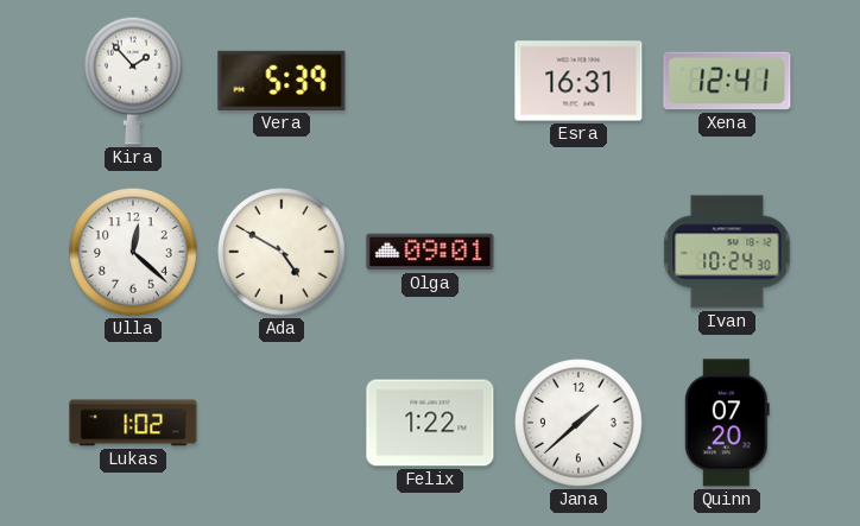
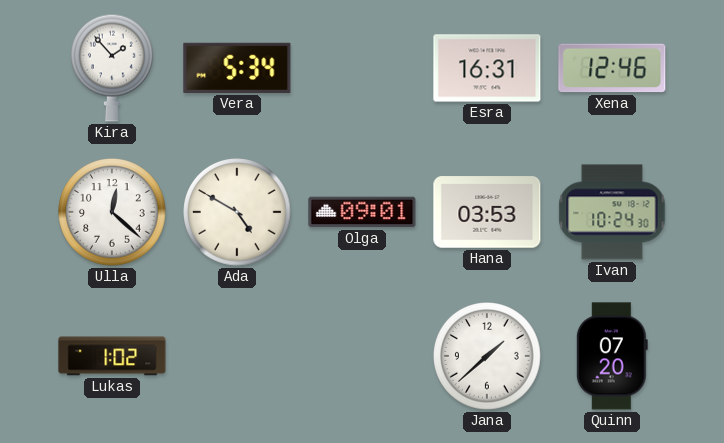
Vera: 5:39 -> 5:34 (237, 68)
Xena: 12:41 -> 12:46 (612, 68)
Hana: none -> 03:53 (487, 212)
Felix: 1:22 -> none (430, 423)
